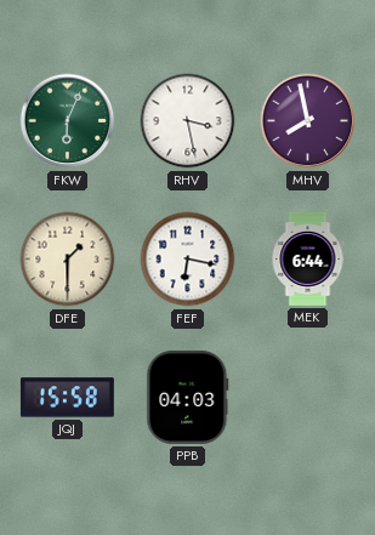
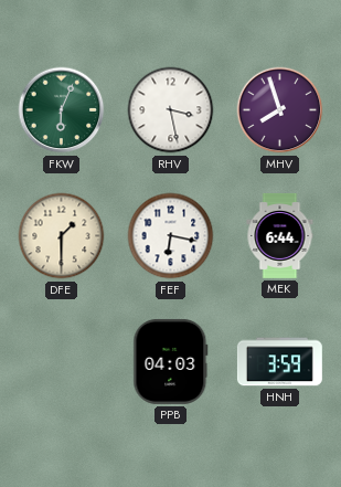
MHV: 7:58 -> 7:57 (280, 110)
JQJ: 15:58 -> none (67, 398)
HNH: none -> 3:59 (279, 362)
